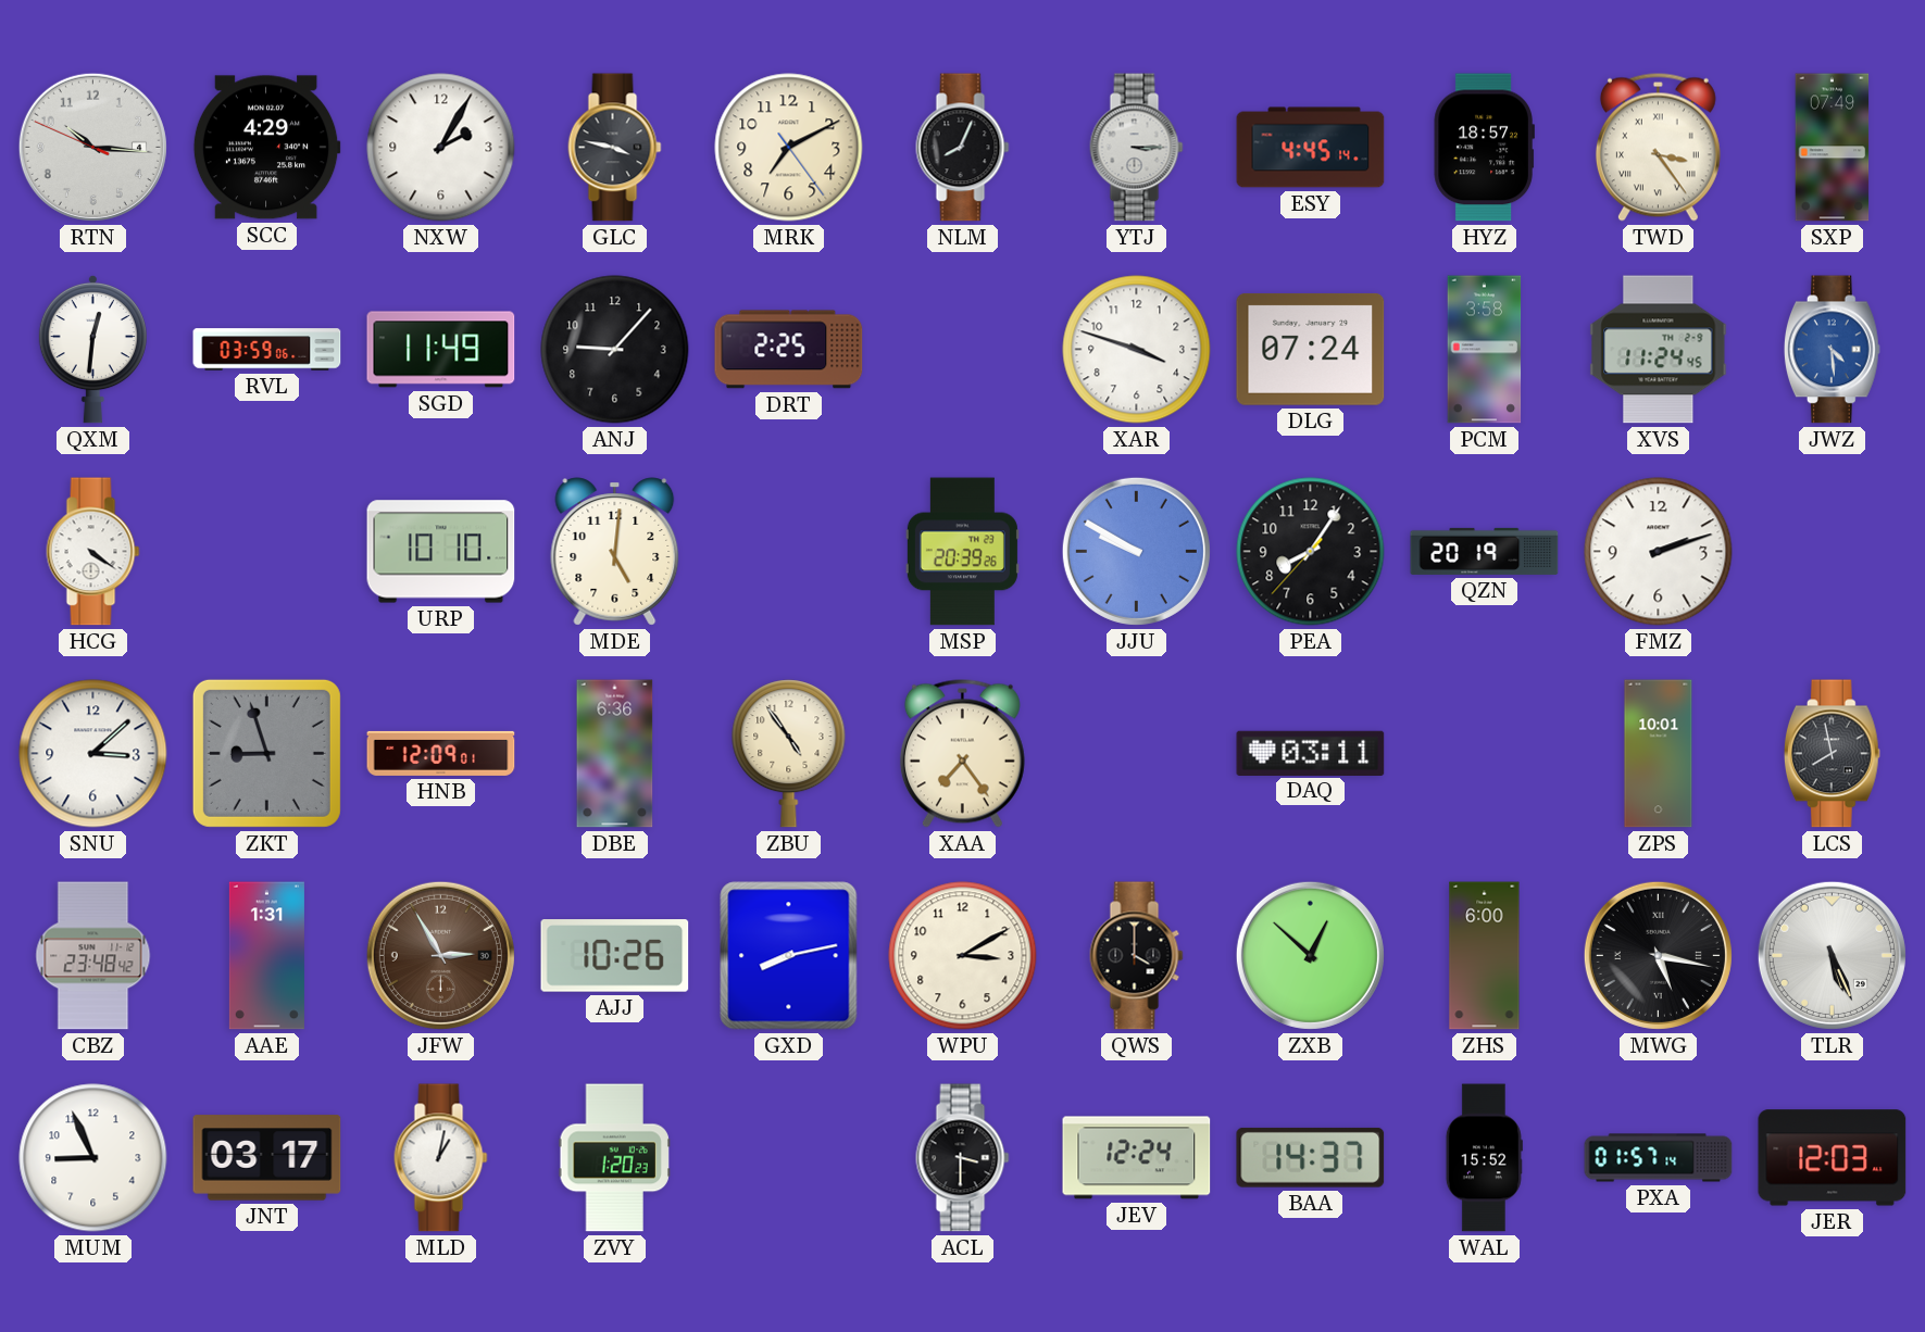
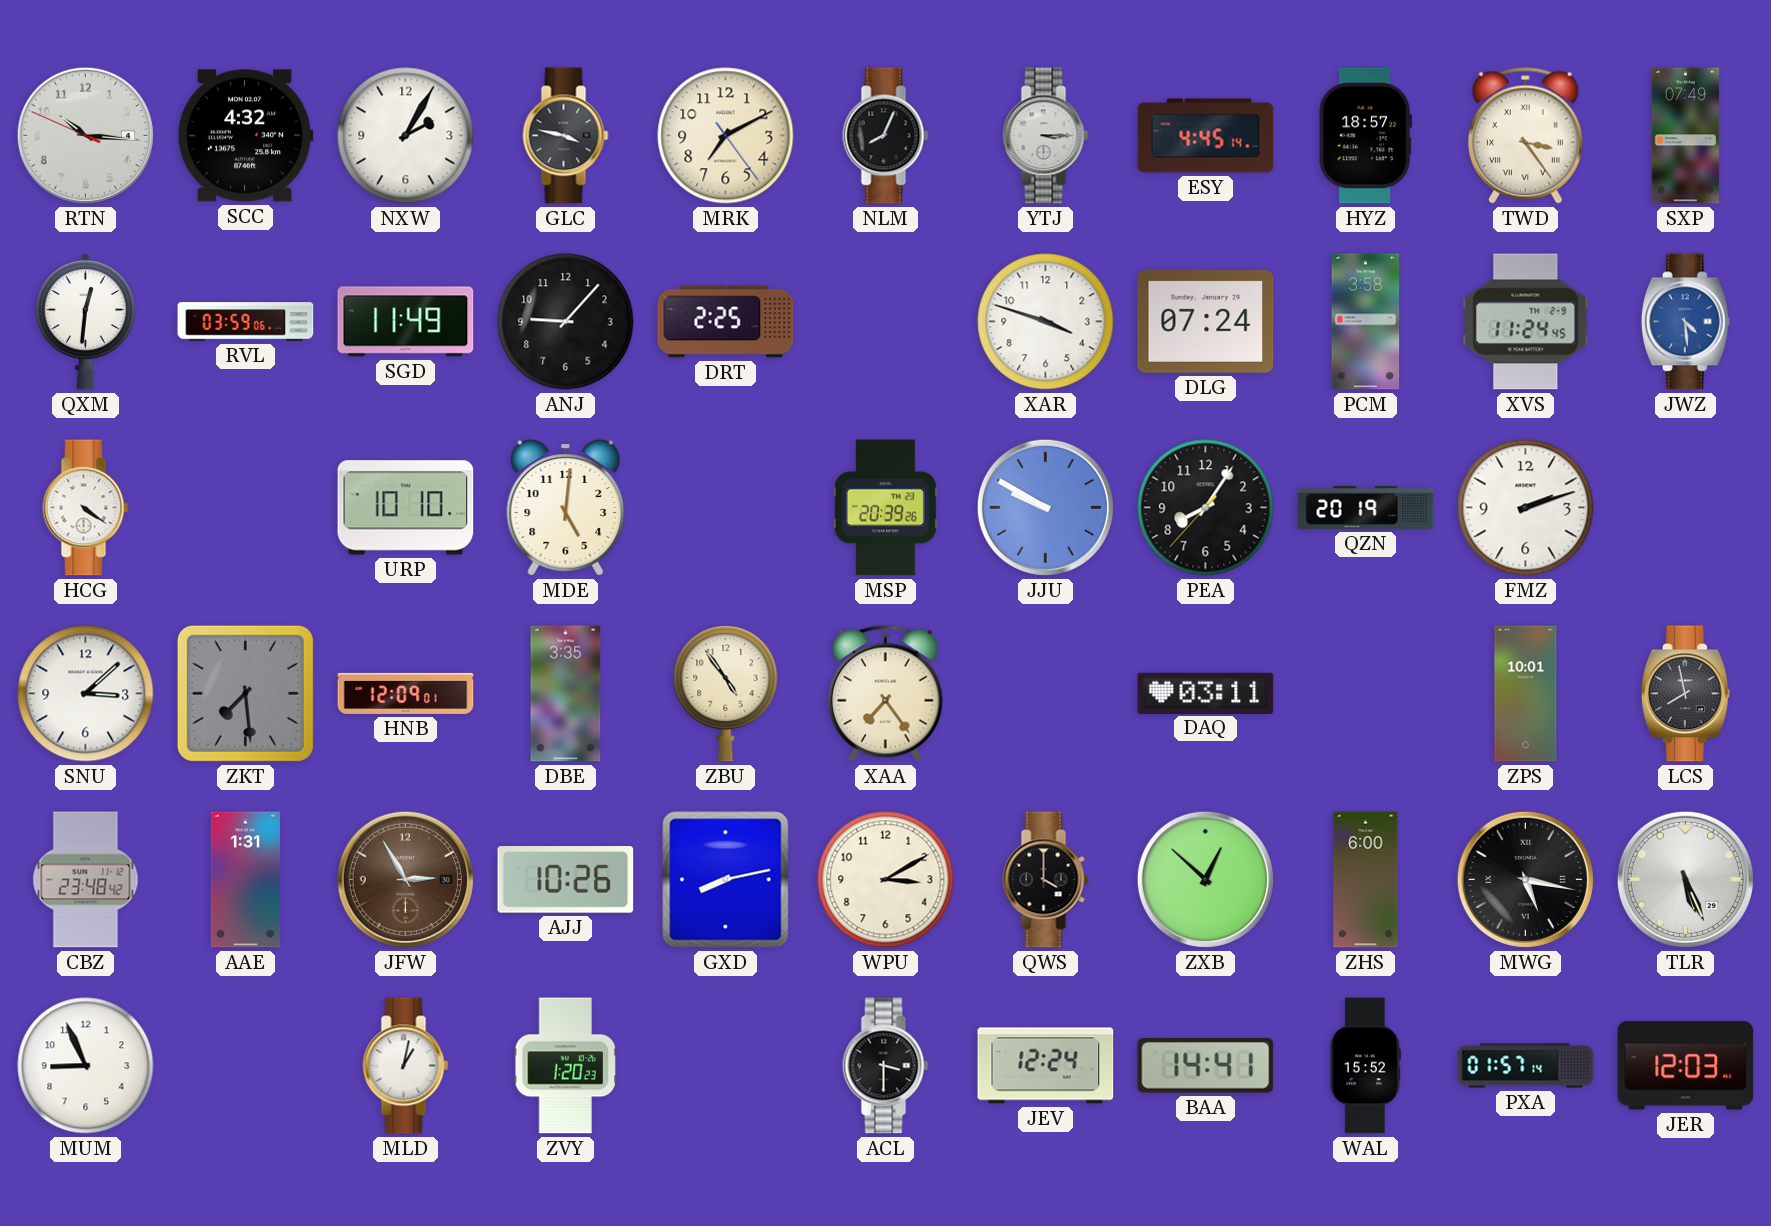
SCC: 4:29 -> 4:32 (245, 136)
ZKT: 8:57 -> 7:29 (245, 693)
DBE: 6:36 -> 3:35 (566, 694)
JNT: 03:17 -> none (267, 1158)
BAA: 14:37 -> 14:41 (1206, 1065)
